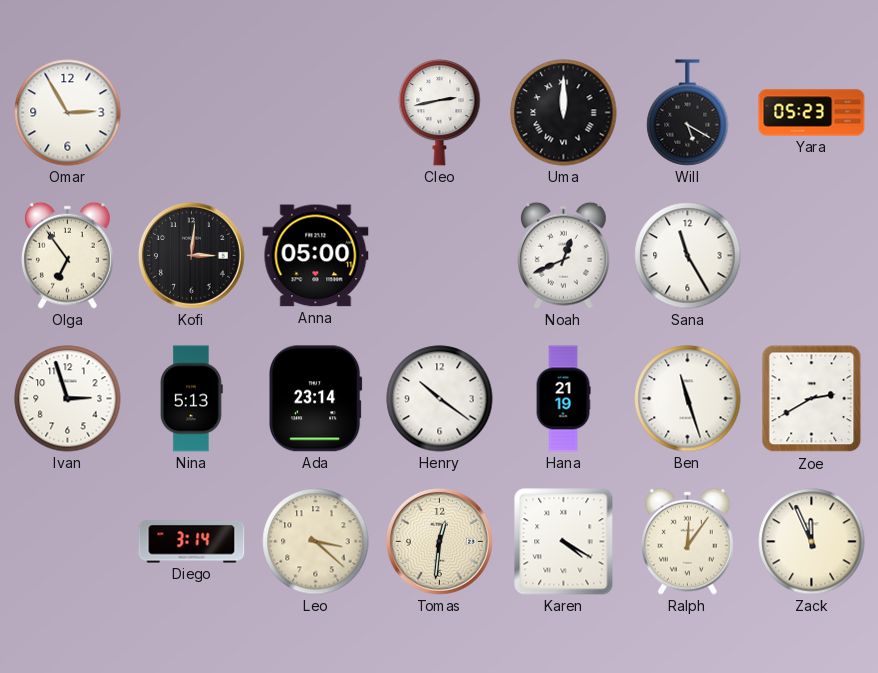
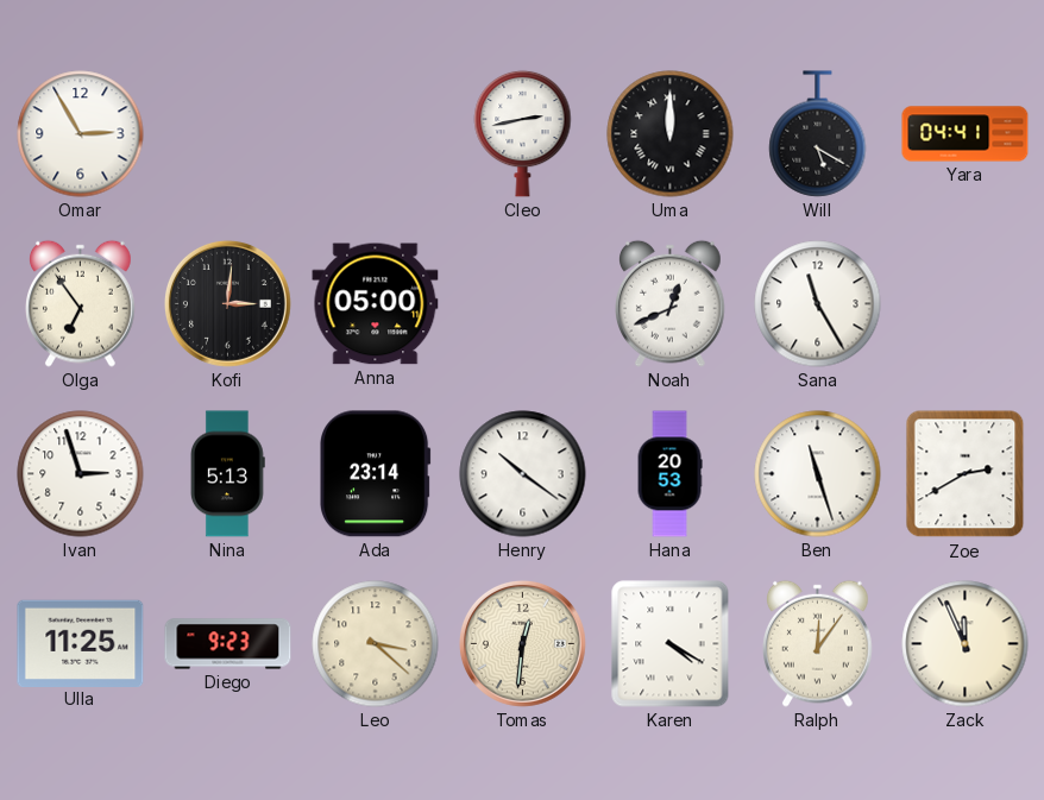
Yara: 05:23 -> 04:41 (966, 134)
Hana: 21:19 -> 20:53 (669, 474)
Ulla: none -> 11:25 (81, 643)
Diego: 3:14 -> 9:23 (228, 644)
